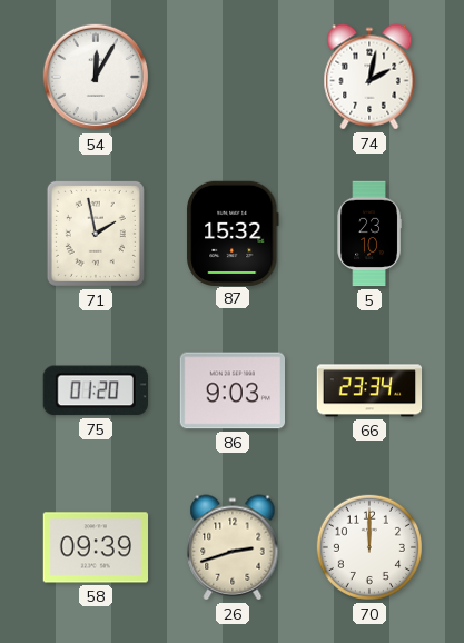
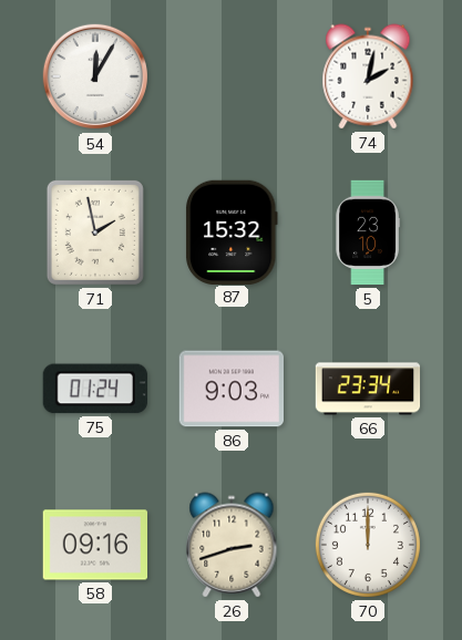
75: 01:20 -> 01:24 (95, 389)
58: 09:39 -> 09:16 (95, 545)
